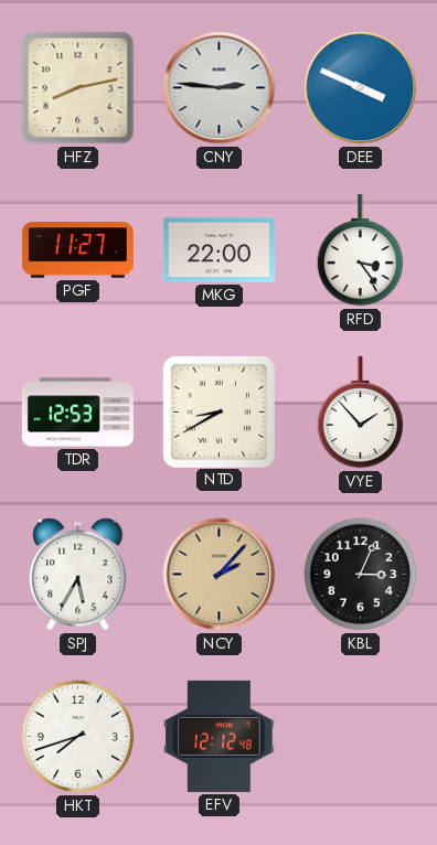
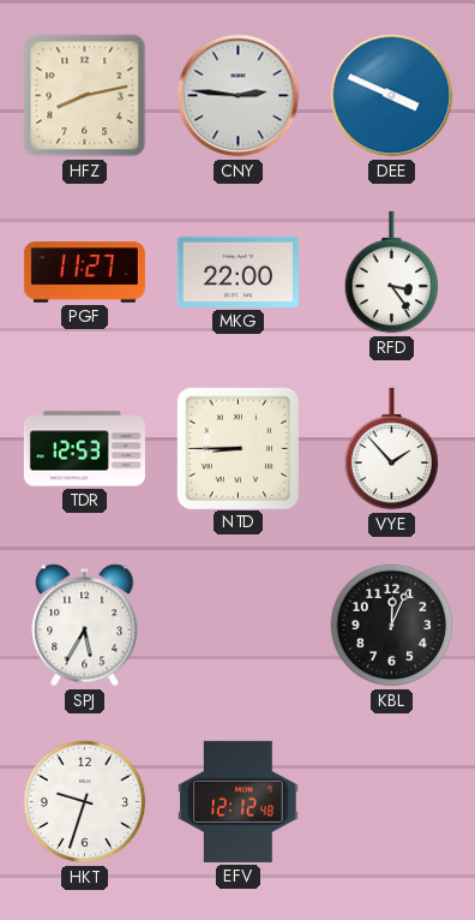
NTD: 8:40 -> 8:45 (237, 448)
NCY: 2:07 -> none (220, 575)
KBL: 3:04 -> 12:04 (392, 626)
HKT: 7:42 -> 9:33 (85, 802)
